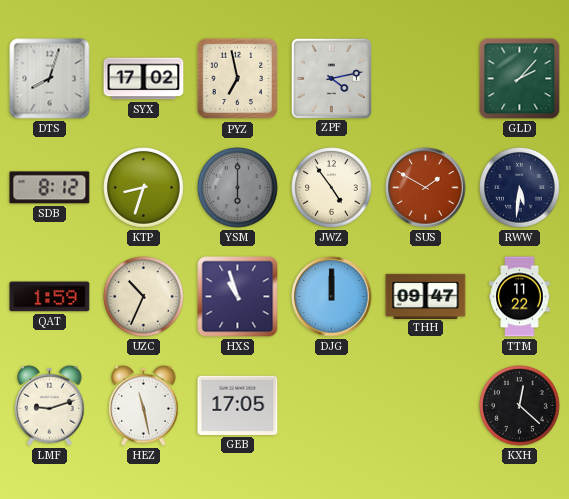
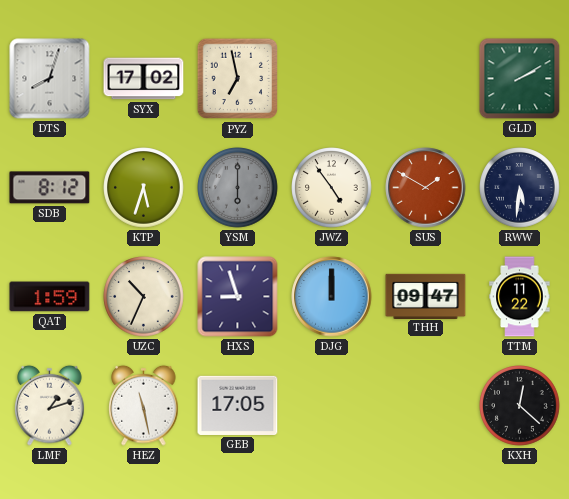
ZPF: 4:13 -> none (331, 78)
GLD: 2:07 -> 2:10 (520, 79)
KTP: 8:33 -> 5:33 (144, 188)
HXS: 10:57 -> 8:57 (238, 297)
LMF: 9:12 -> 1:12 (50, 405)
